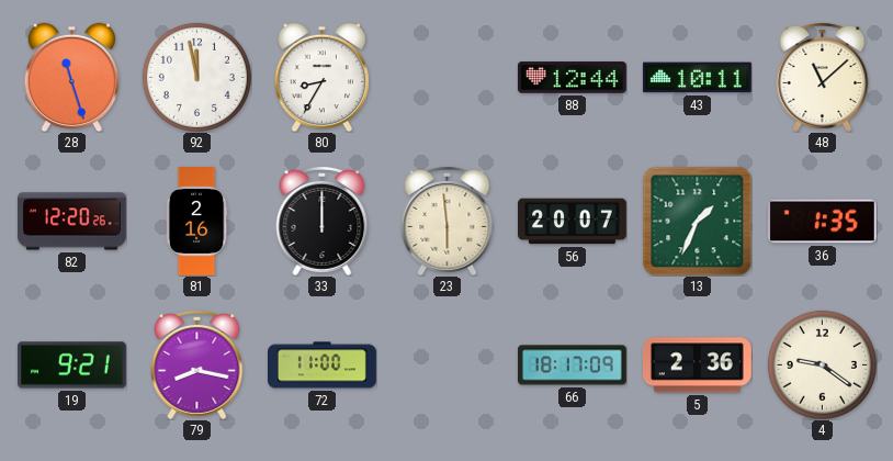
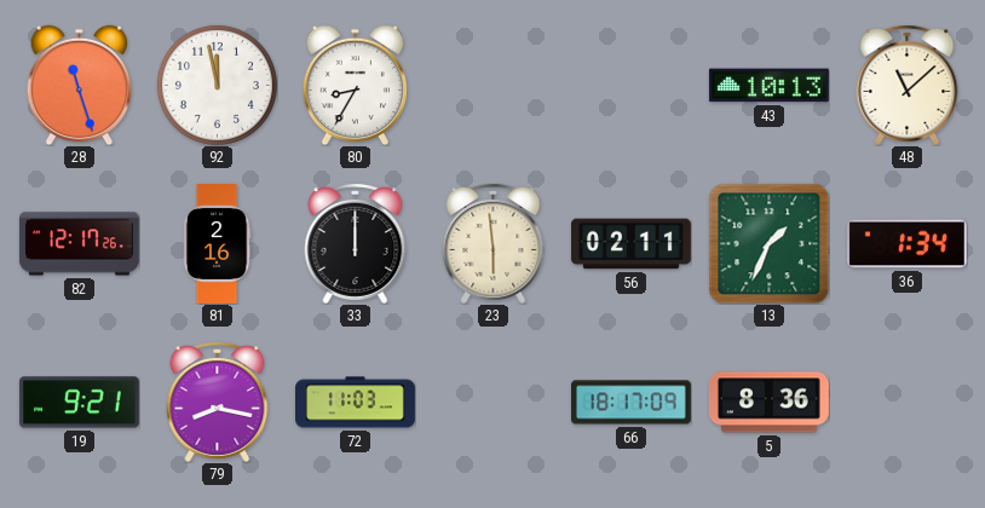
88: 12:44 -> none (572, 78)
43: 10:11 -> 10:13 (768, 86)
82: 12:20 -> 12:17 (79, 244)
56: 20:07 -> 02:11 (632, 244)
36: 1:35 -> 1:34 (906, 244)
72: 11:00 -> 11:03 (356, 403)
5: 2:36 -> 8:36 (768, 403)
4: 9:21 -> none (822, 364)
